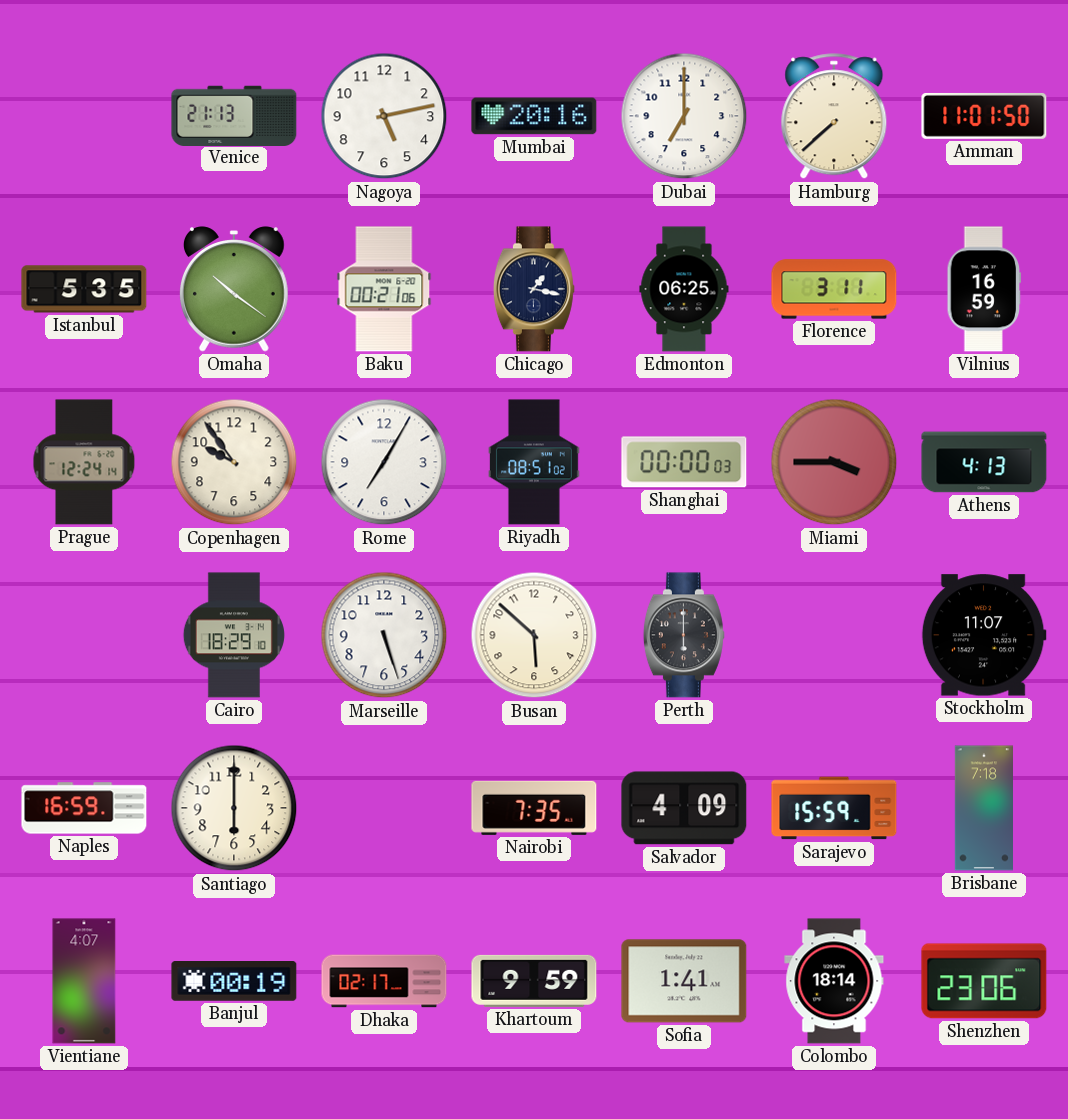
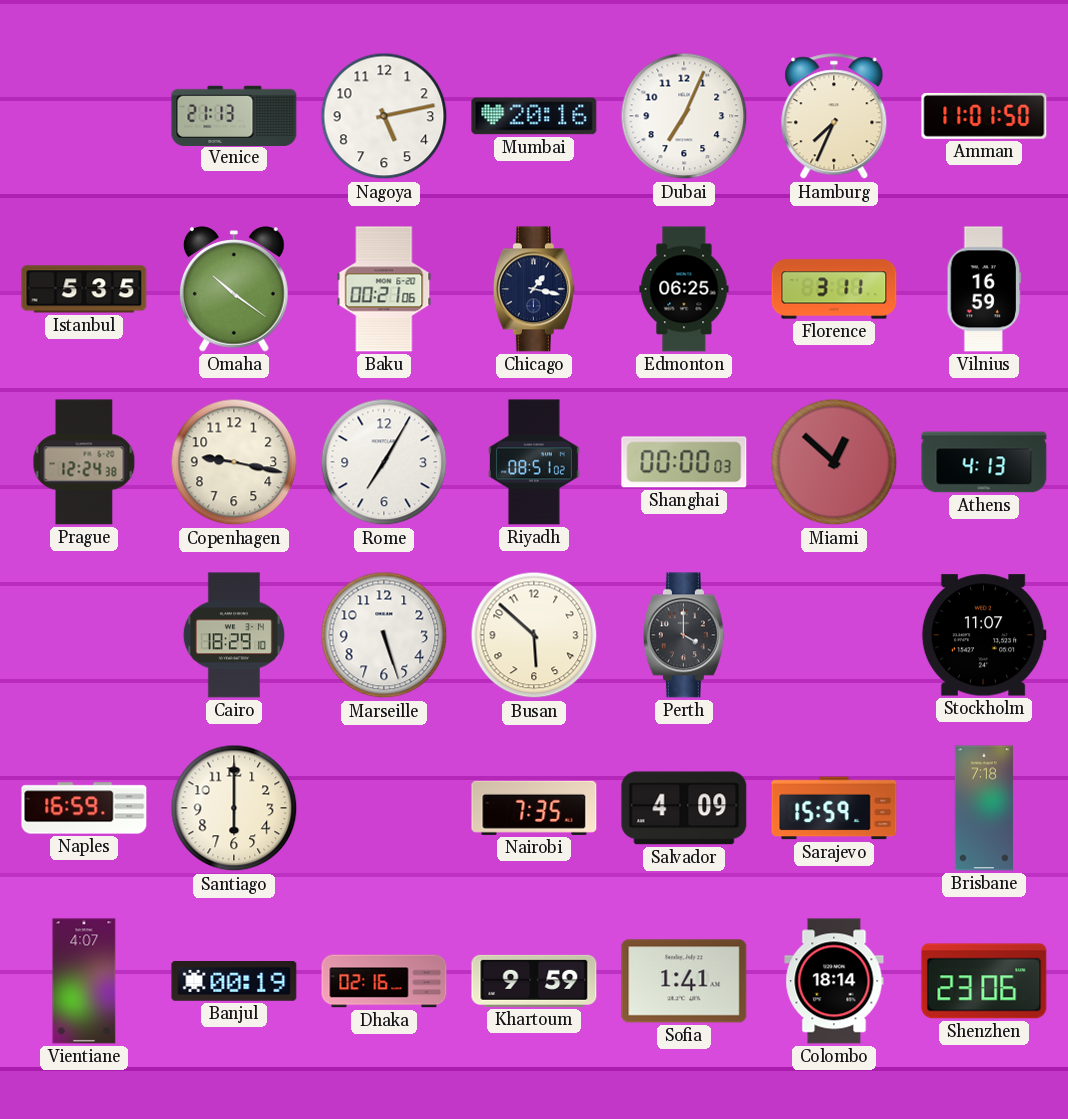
Dubai: 7:00 -> 7:04 (684, 116)
Hamburg: 7:38 -> 7:34 (834, 117)
Prague: 12:24:14 -> 12:24:38 (84, 462)
Copenhagen: 9:54 -> 9:17 (234, 462)
Miami: 3:45 -> 12:52 (834, 462)
Perth: 6:00 -> 4:00 (684, 635)
Dhaka: 02:17 -> 02:16 (384, 981)
